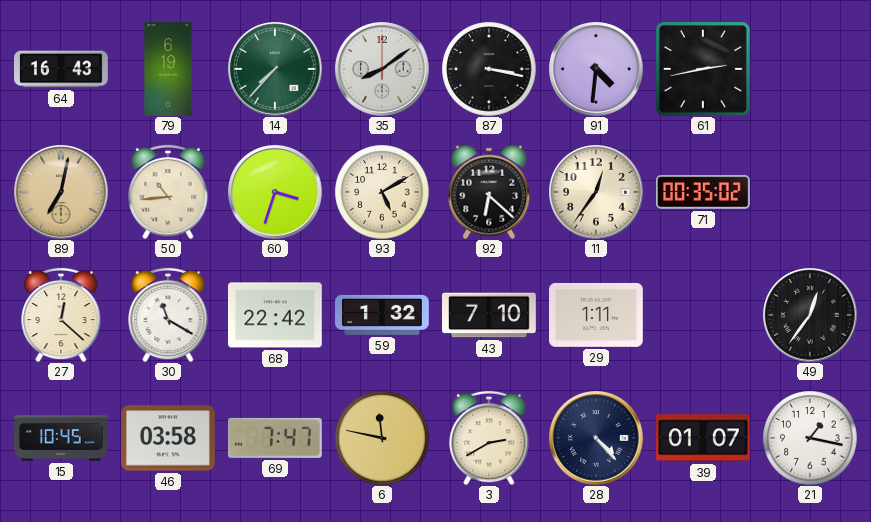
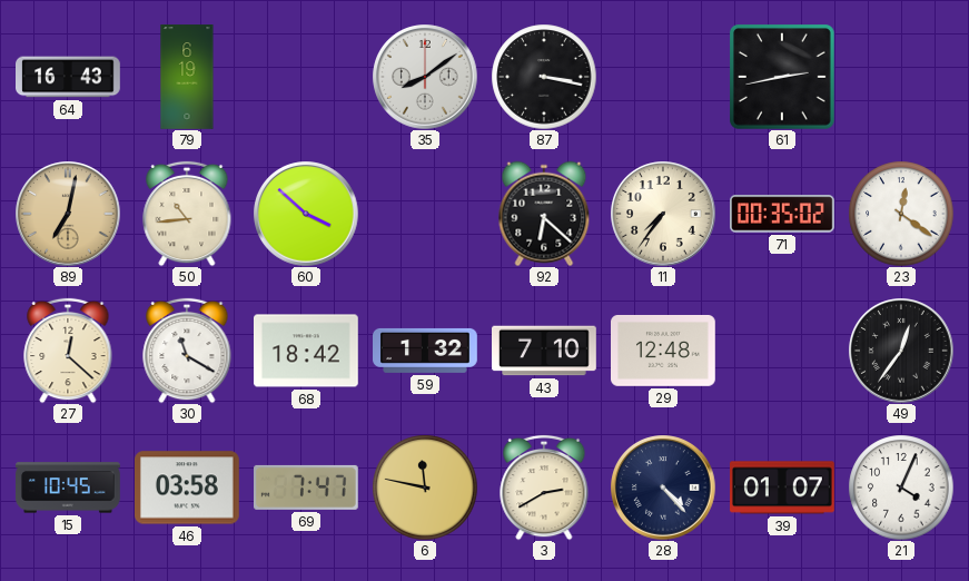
14: 7:37 -> none (275, 69)
91: 4:31 -> none (596, 69)
60: 3:33 -> 3:52 (306, 214)
93: 5:10 -> none (382, 192)
11: 12:36 -> 7:36 (663, 214)
23: none -> 12:21 (901, 214)
68: 22:42 -> 18:42 (307, 351)
29: 1:11 -> 12:48 (664, 351)
21: 1:17 -> 4:04 (901, 488)
